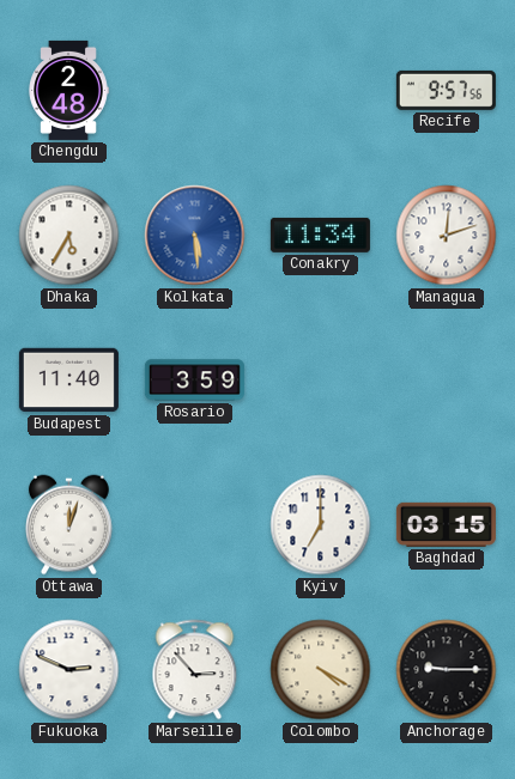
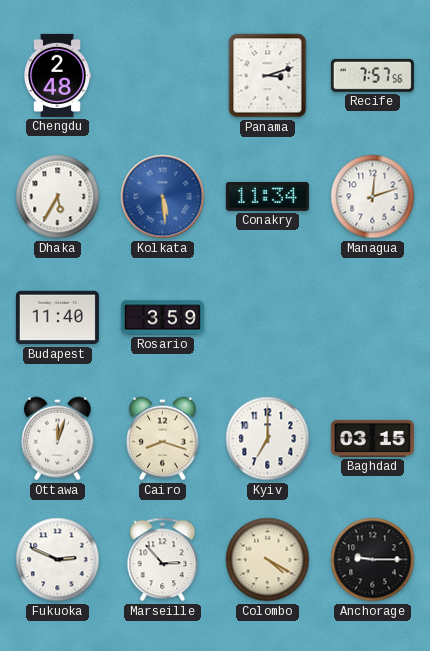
Panama: none -> 3:12 (268, 76)
Recife: 9:57 -> 7:57 (372, 75)
Cairo: none -> 8:18 (163, 439)
